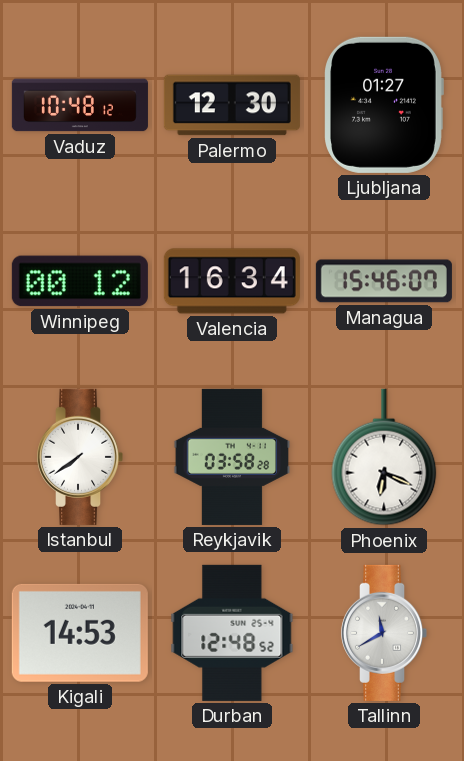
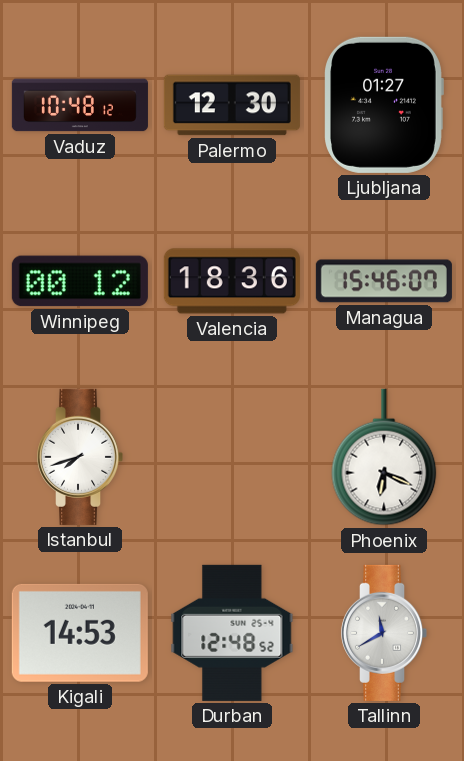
Valencia: 16:34 -> 18:36 (232, 281)
Istanbul: 7:39 -> 7:42 (80, 457)
Reykjavik: 03:58 -> none (232, 457)
